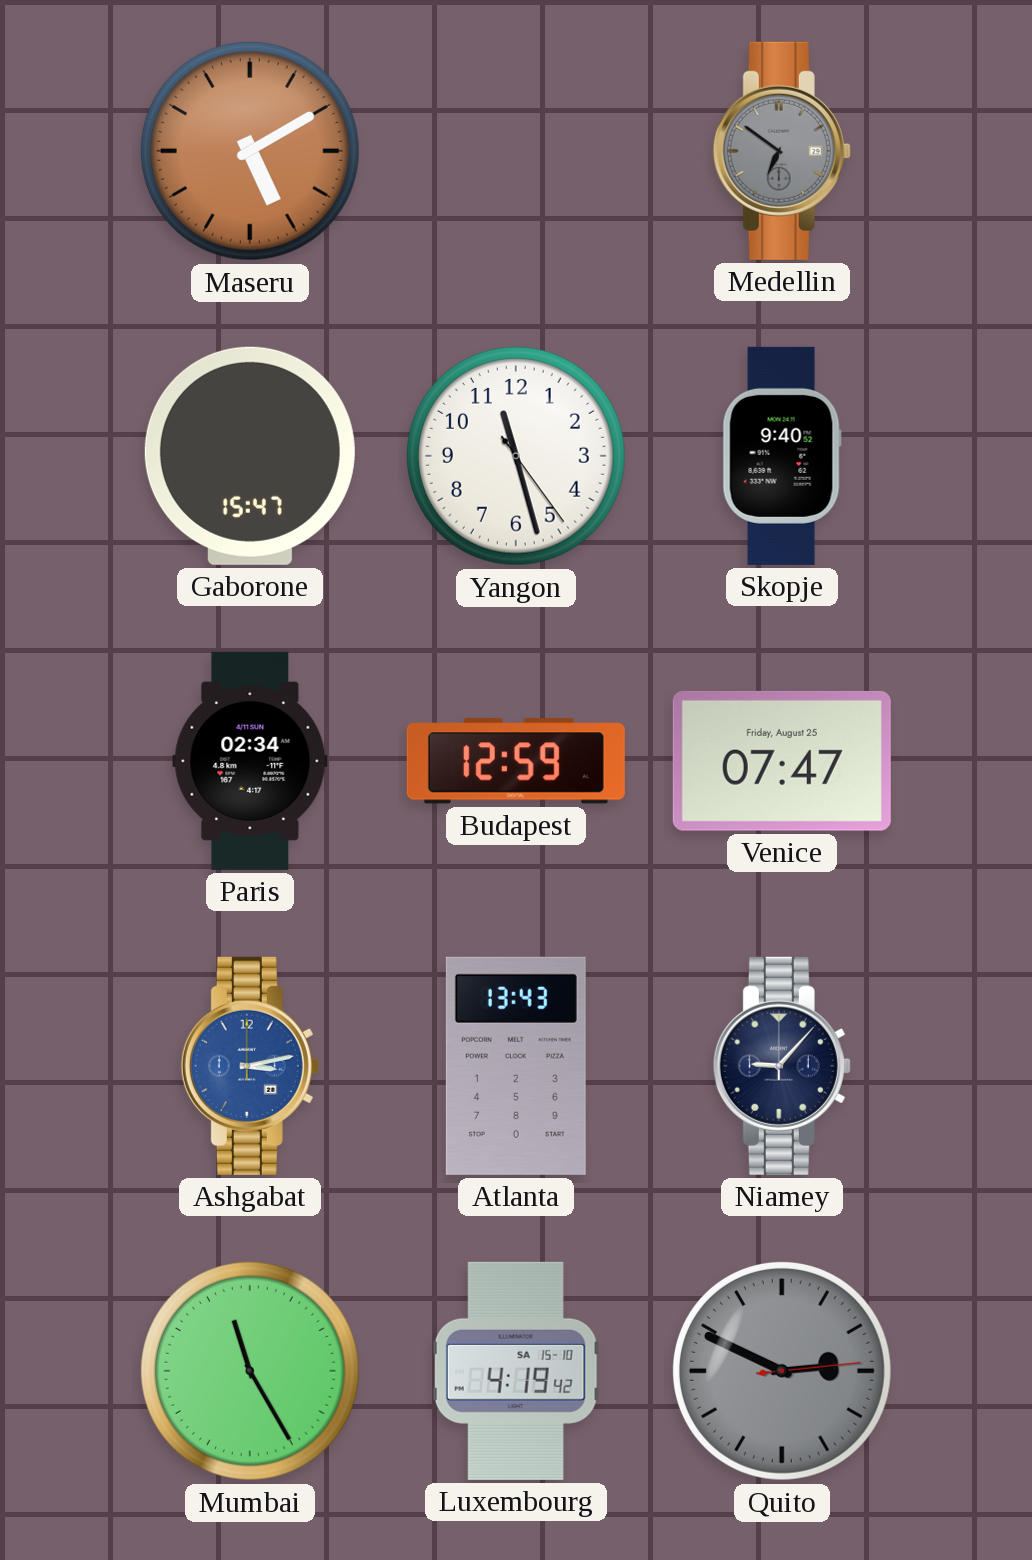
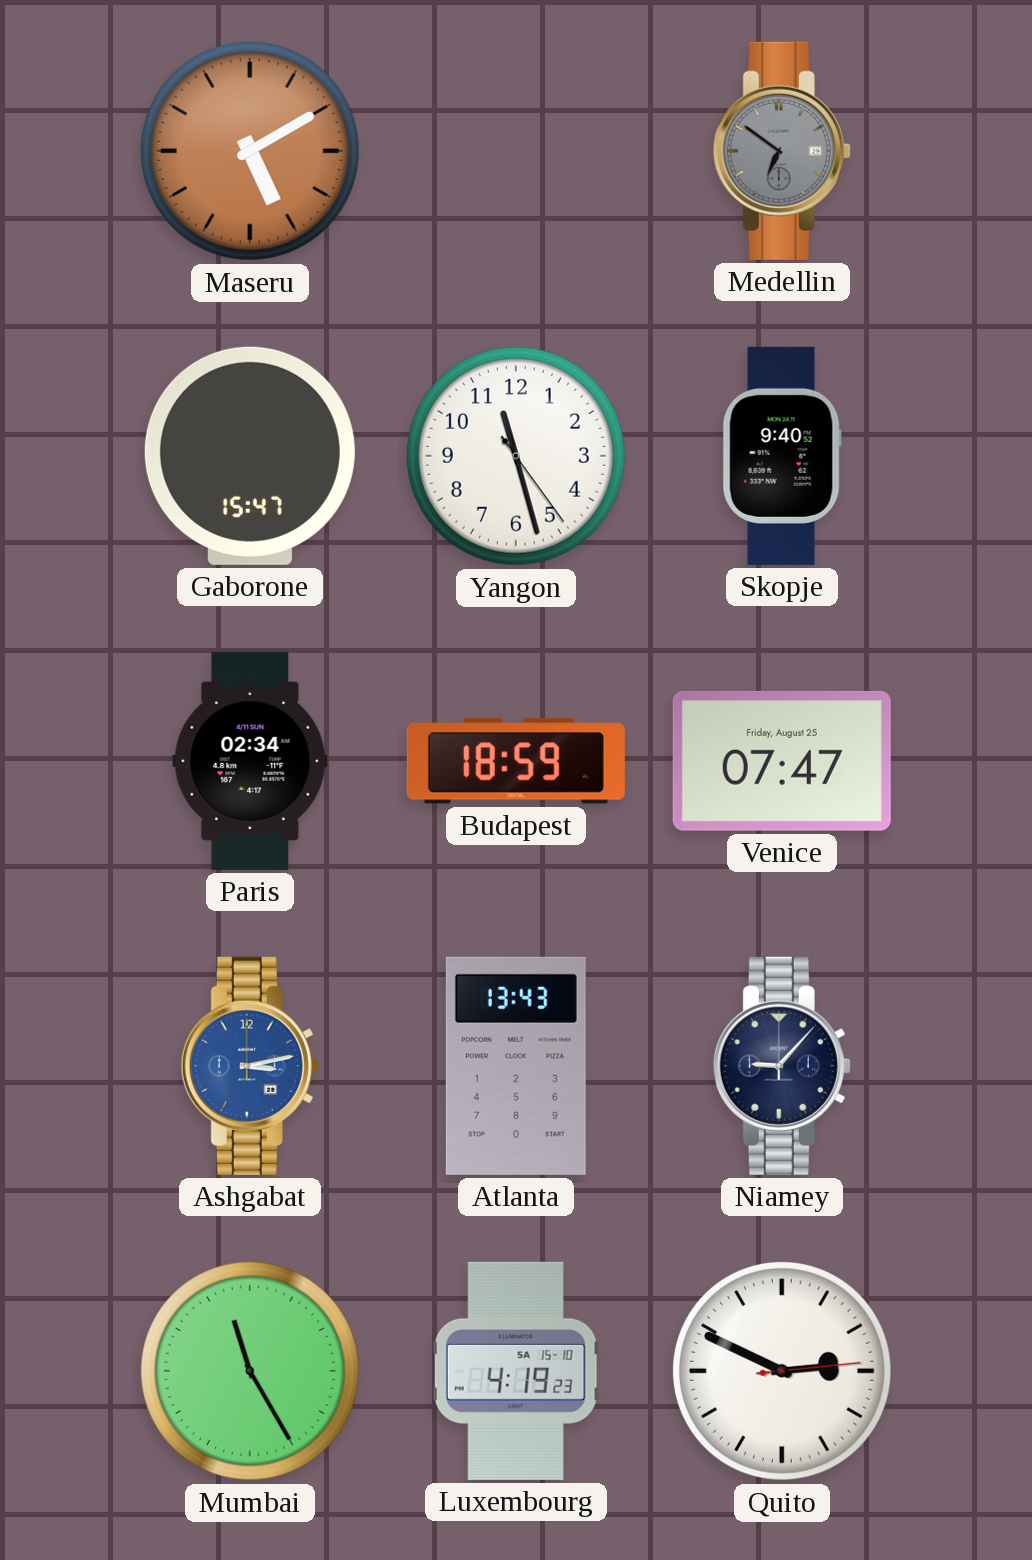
Budapest: 12:59 -> 18:59 (516, 761)
Luxembourg: 4:19:42 -> 4:19:23 (516, 1371)
Quito dial: grey -> white (782, 1371)
